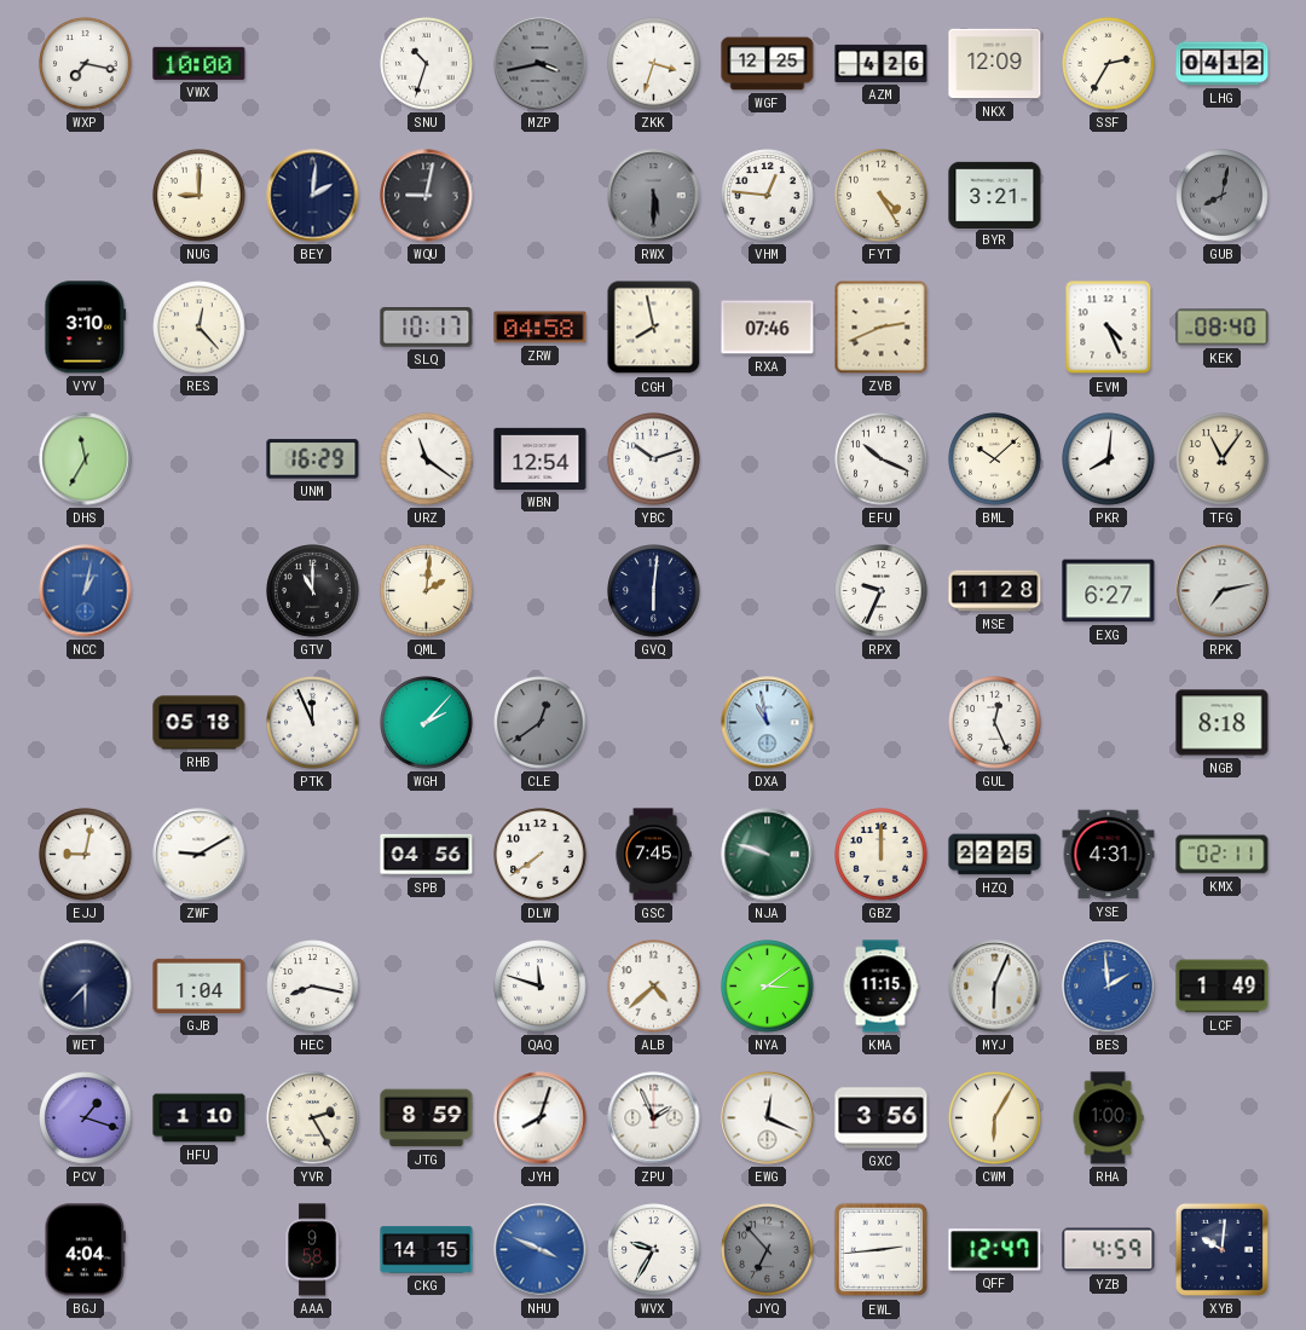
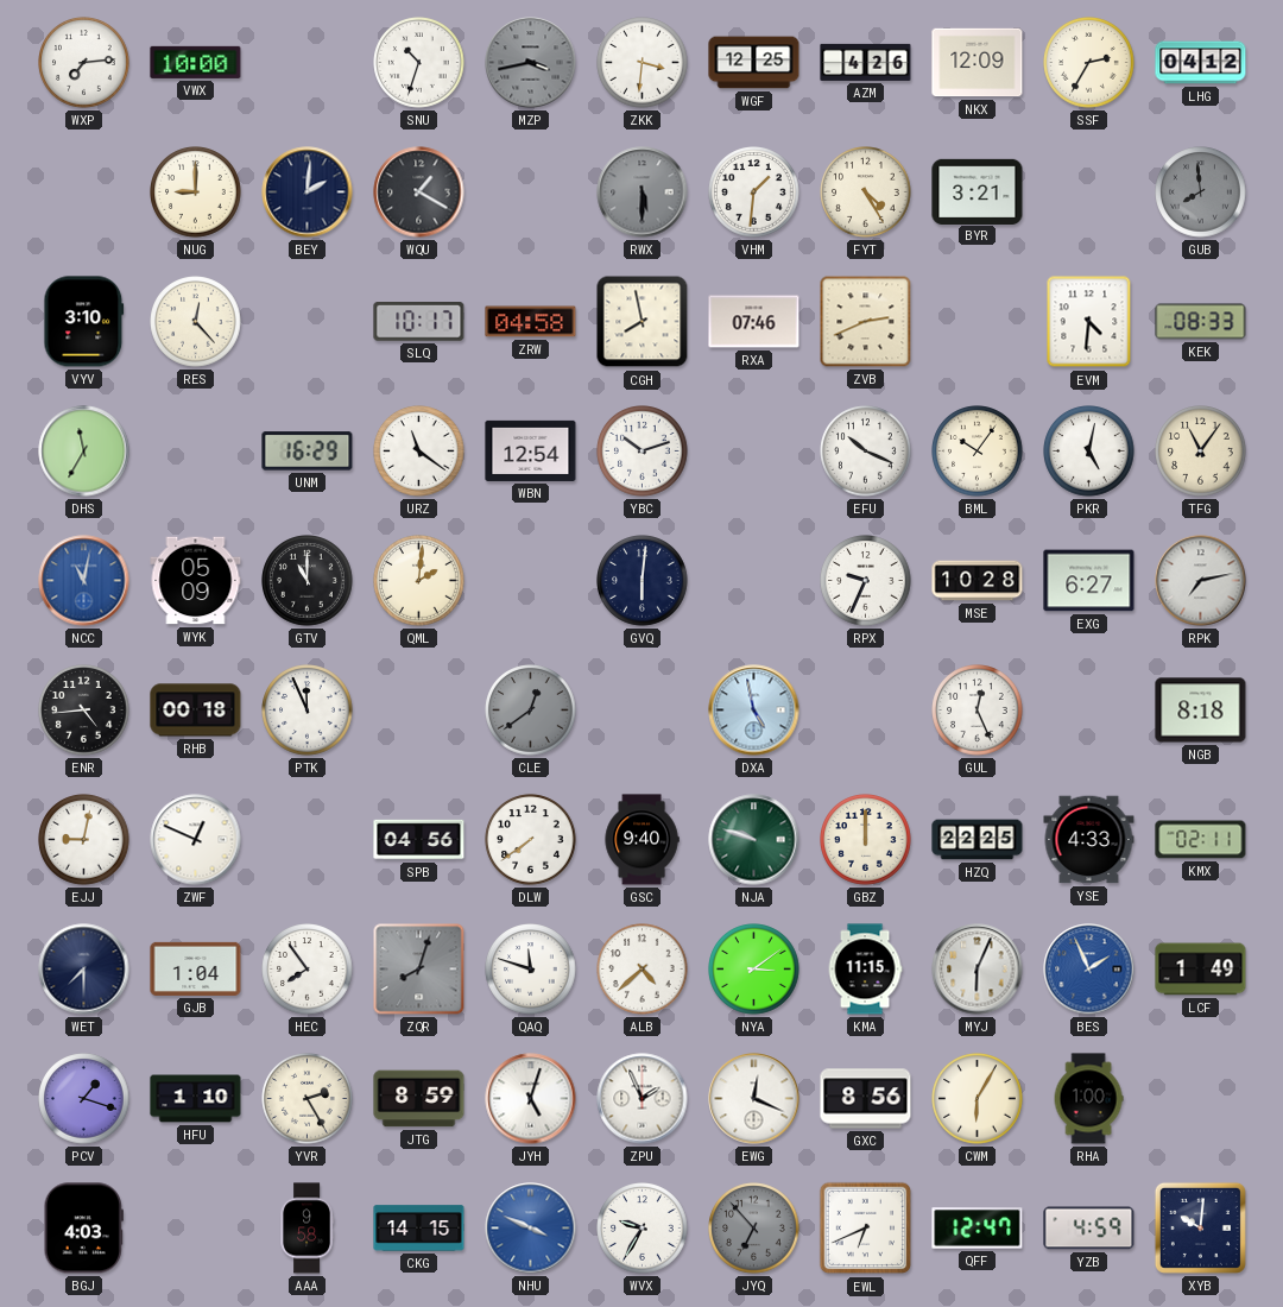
WXP: 7:17 -> 7:14 (84, 63)
ZKK: 3:33 -> 3:31 (643, 63)
WQU: 9:02 -> 1:20 (419, 192)
VHM: 12:46 -> 1:31 (754, 192)
GUB: 8:02 -> 7:59 (1201, 192)
EVM: 4:26 -> 4:31 (1089, 322)
KEK: 08:40 -> 08:33 (1201, 322)
BML: 10:08 -> 10:06 (978, 452)
PKR: 8:01 -> 5:02 (1089, 452)
NCC: 1:02 -> 11:02 (84, 581)
WYK: none -> 05:09 (196, 581)
MSE: 11:28 -> 10:28 (978, 581)
ENR: none -> 4:44 (84, 711)
RHB: 05:18 -> 00:18 (196, 711)
WGH: 2:07 -> none (427, 723)
DXA: 10:58 -> 4:58 (754, 711)
ZWF: 9:10 -> 12:49 (196, 840)
GSC: 7:45 -> 9:40 (641, 840)
YSE: 4:31 -> 4:33 (1089, 840)
HEC: 8:17 -> 7:54 (308, 970)
ZQR: none -> 8:03 (419, 970)
BES: 1:59 -> 1:56 (1089, 970)
JYH: 8:03 -> 5:03 (531, 1099)
GXC: 3:56 -> 8:56 (866, 1099)
BGJ: 4:04 -> 4:03 (83, 1229)
EWL: 2:44 -> 6:41 (866, 1229)
